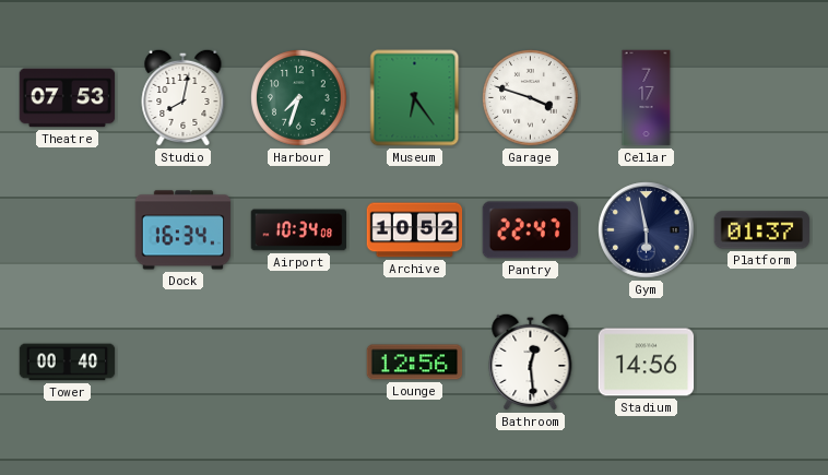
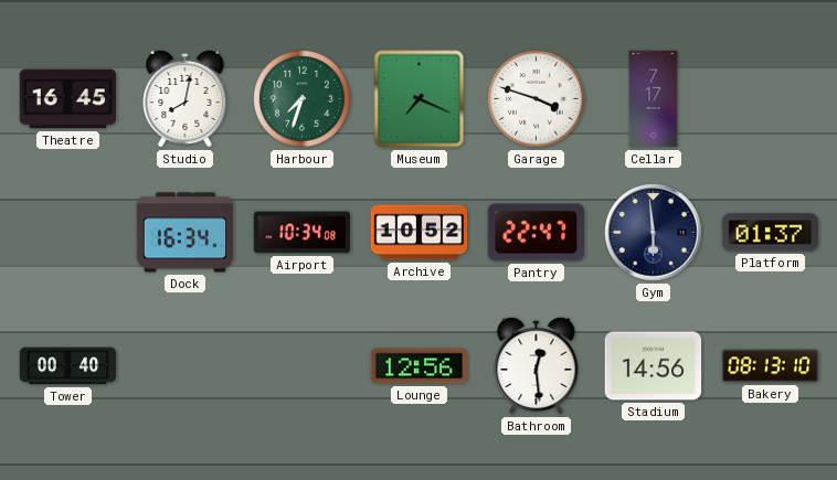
Theatre: 07:53 -> 16:45 (68, 99)
Museum: 6:24 -> 7:19 (420, 99)
Gym: 5:58 -> 5:59 (654, 233)
Bakery: none -> 08:13 (771, 366)
